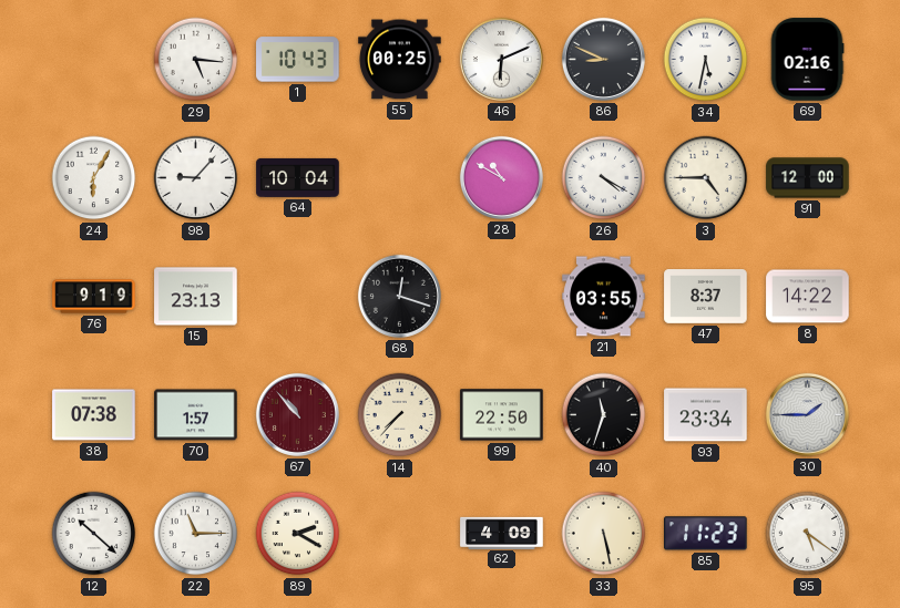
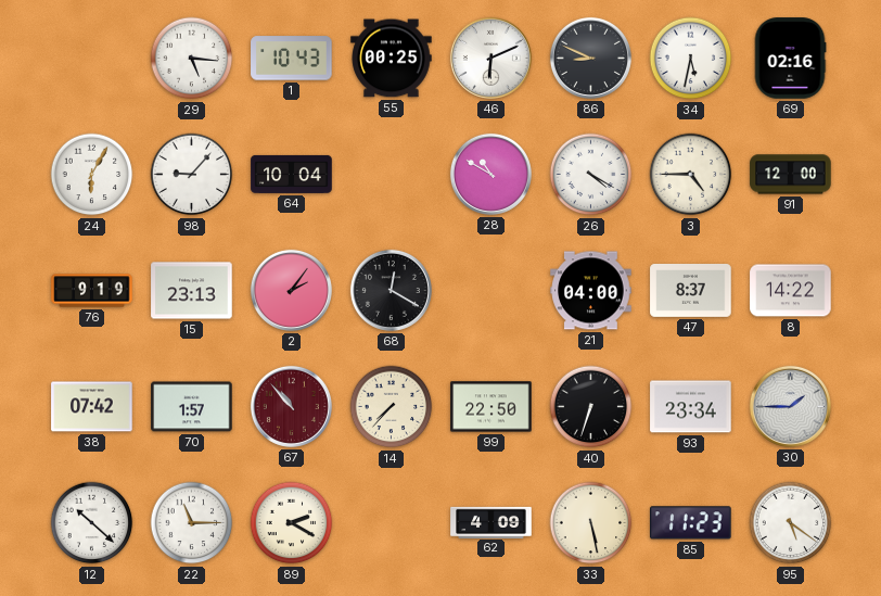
2: none -> 2:06 (291, 290)
68: 12:18 -> 12:20 (391, 290)
21: 03:55 -> 04:00 (591, 291)
38: 07:38 -> 07:42 (92, 407)
40: 11:33 -> 6:33 (591, 407)
